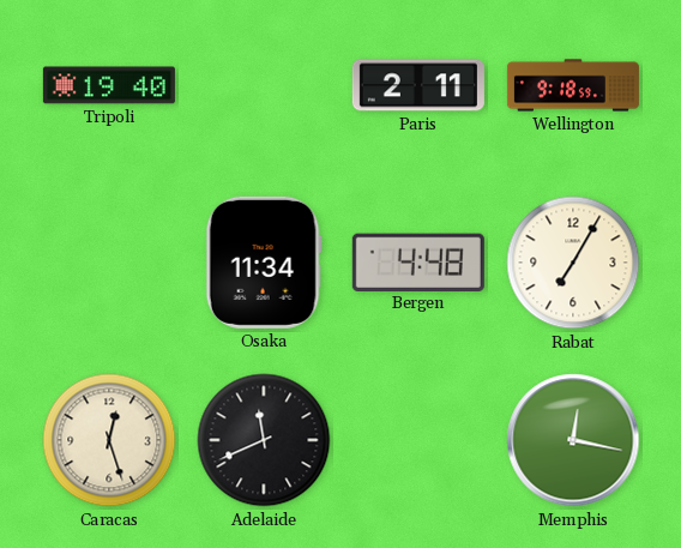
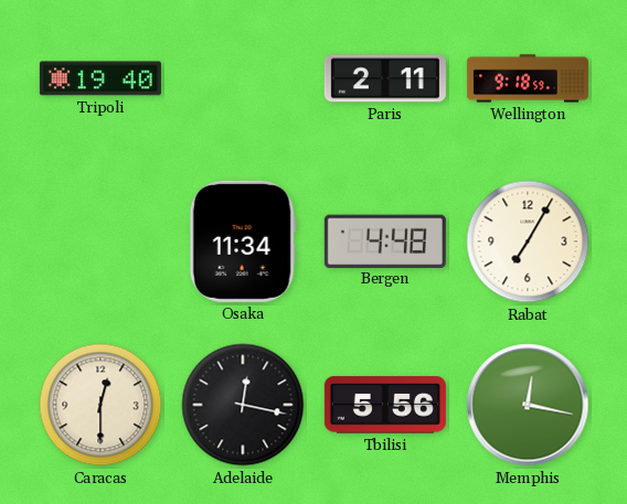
Caracas: 12:27 -> 12:30 (100, 405)
Adelaide: 11:41 -> 12:17 (243, 405)
Tbilisi: none -> 5:56 (385, 405)
